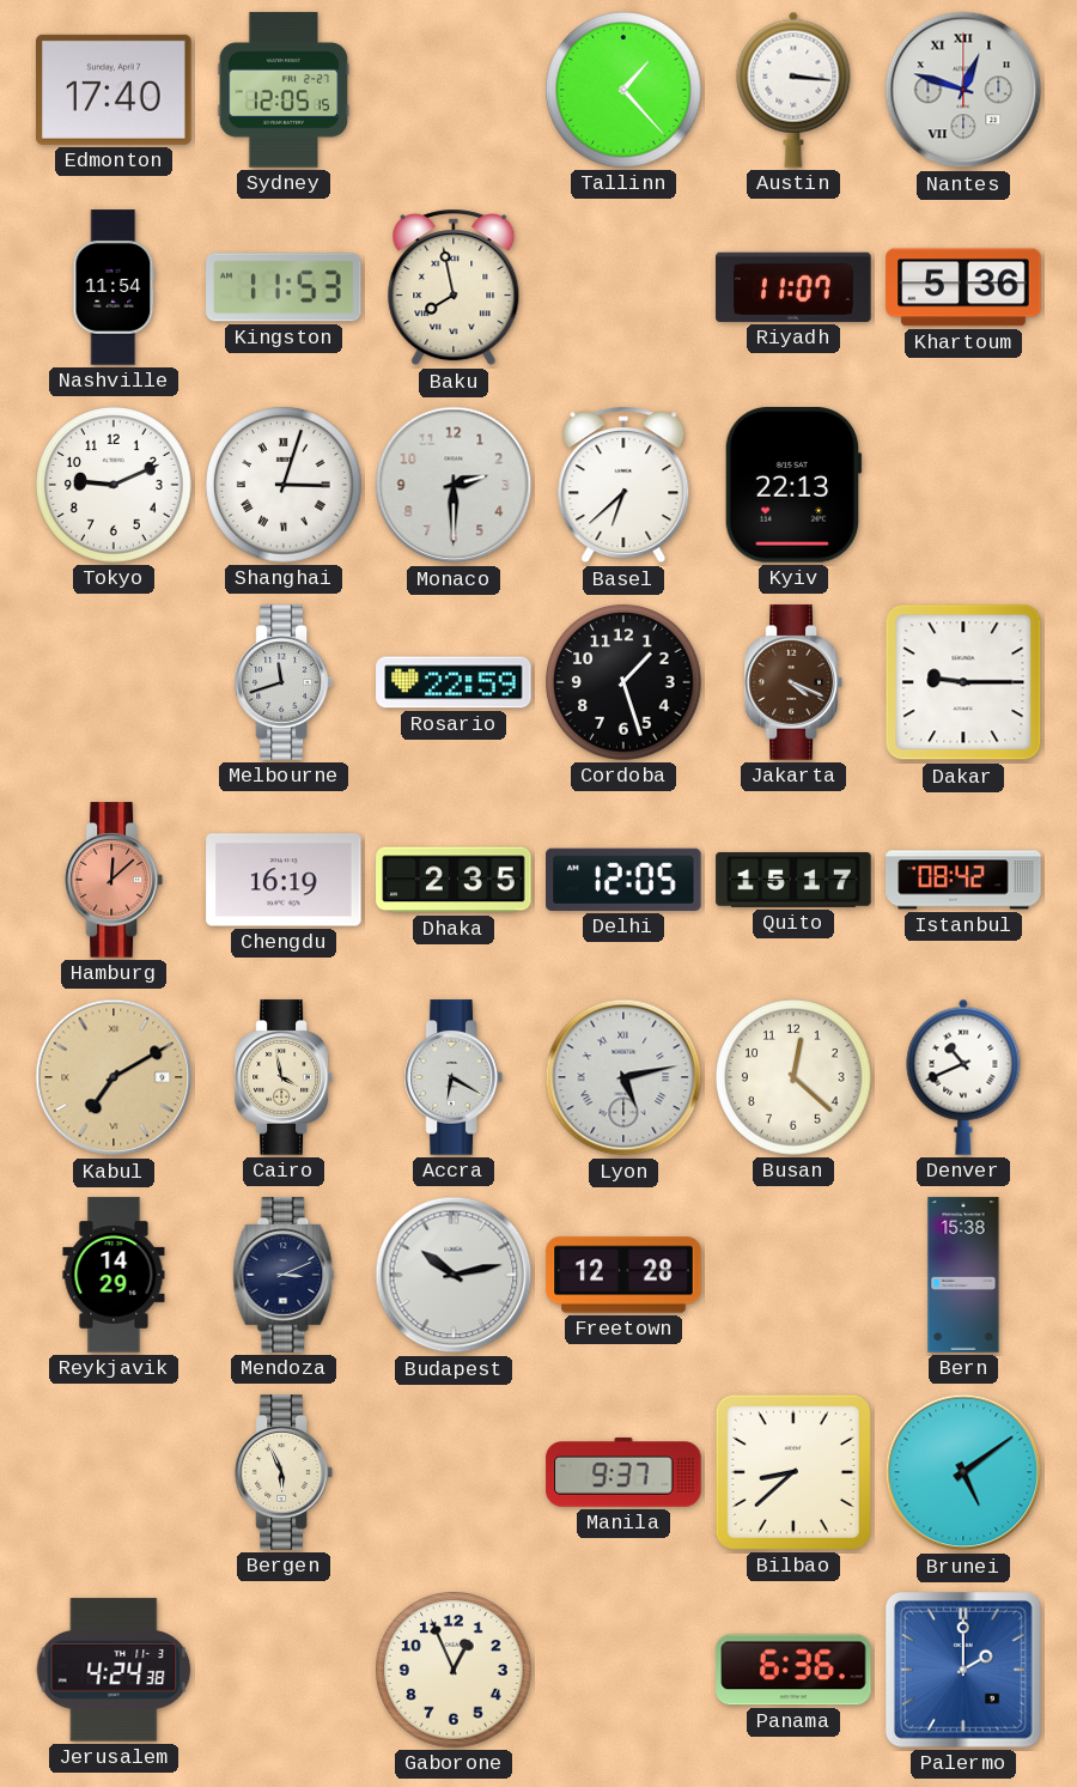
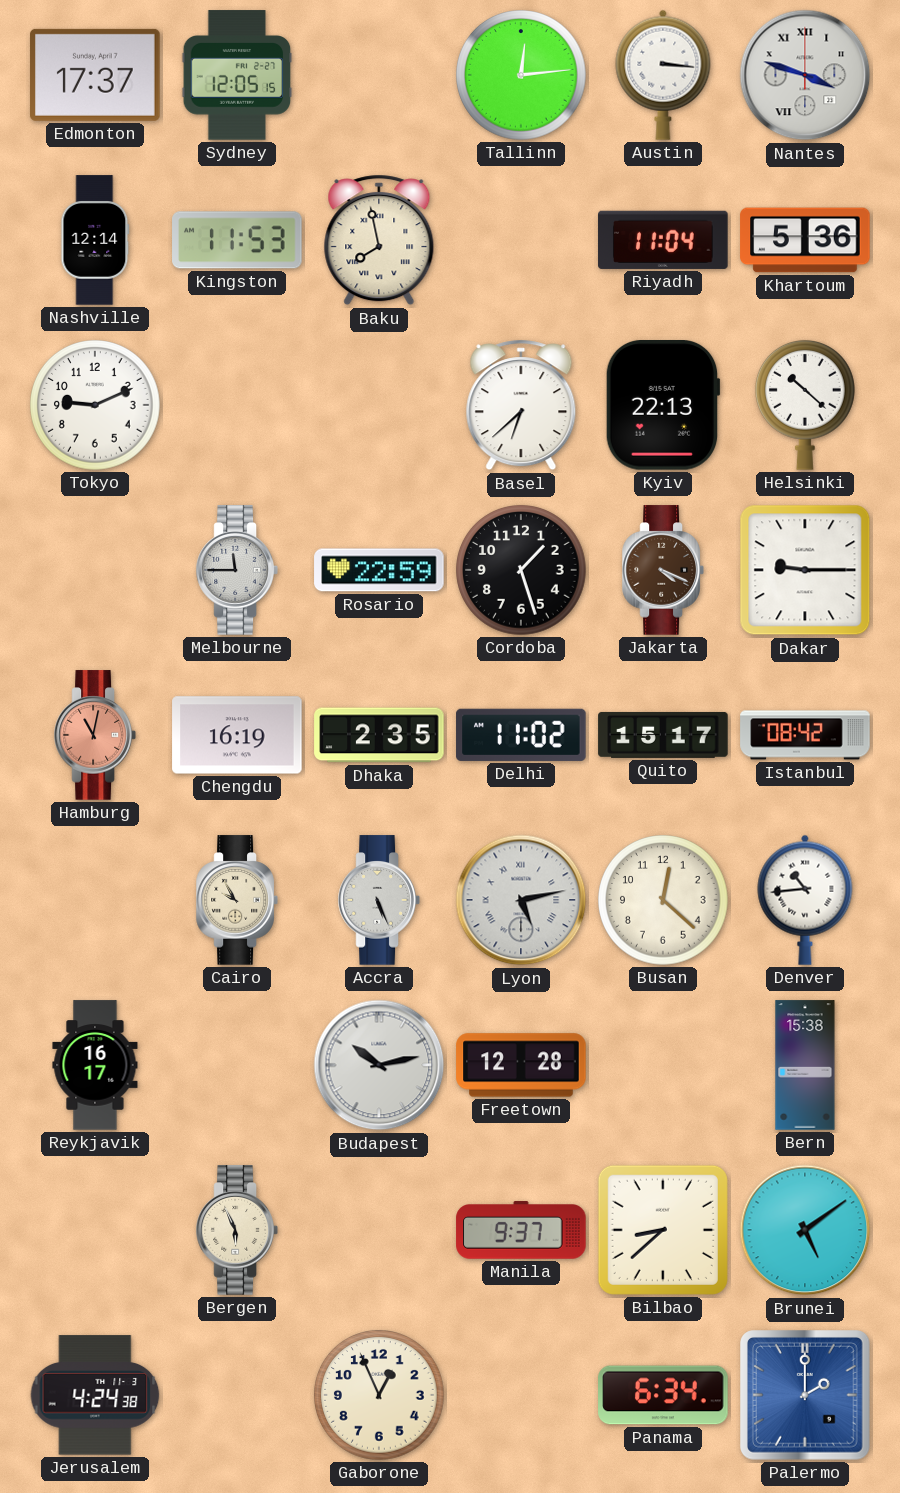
Edmonton: 17:40 -> 17:37 (95, 75)
Tallinn: 1:23 -> 12:14 (521, 75)
Nantes: 12:48 -> 3:48 (805, 75)
Nashville: 11:54 -> 12:14 (95, 240)
Riyadh: 11:07 -> 11:04 (663, 240)
Shanghai: 3:03 -> none (284, 485)
Monaco: 2:30 -> none (454, 485)
Helsinki: none -> 10:22 (805, 405)
Melbourne: 11:42 -> 11:45 (237, 570)
Hamburg: 12:08 -> 11:02 (95, 735)
Delhi: 12:05 -> 11:02 (521, 735)
Kabul: 7:10 -> none (114, 1077)
Cairo: 3:58 -> 9:55 (237, 900)
Accra: 6:20 -> 5:26 (379, 900)
Denver: 10:41 -> 10:44 (805, 900)
Reykjavik: 14:29 -> 16:17 (95, 1065)
Mendoza: 3:11 -> none (284, 1275)
Panama: 6:36 -> 6:34 (663, 1395)
